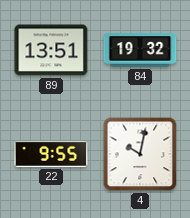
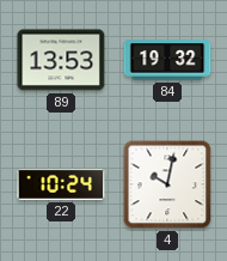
89: 13:51 -> 13:53 (61, 60)
22: 9:55 -> 10:24 (61, 186)
